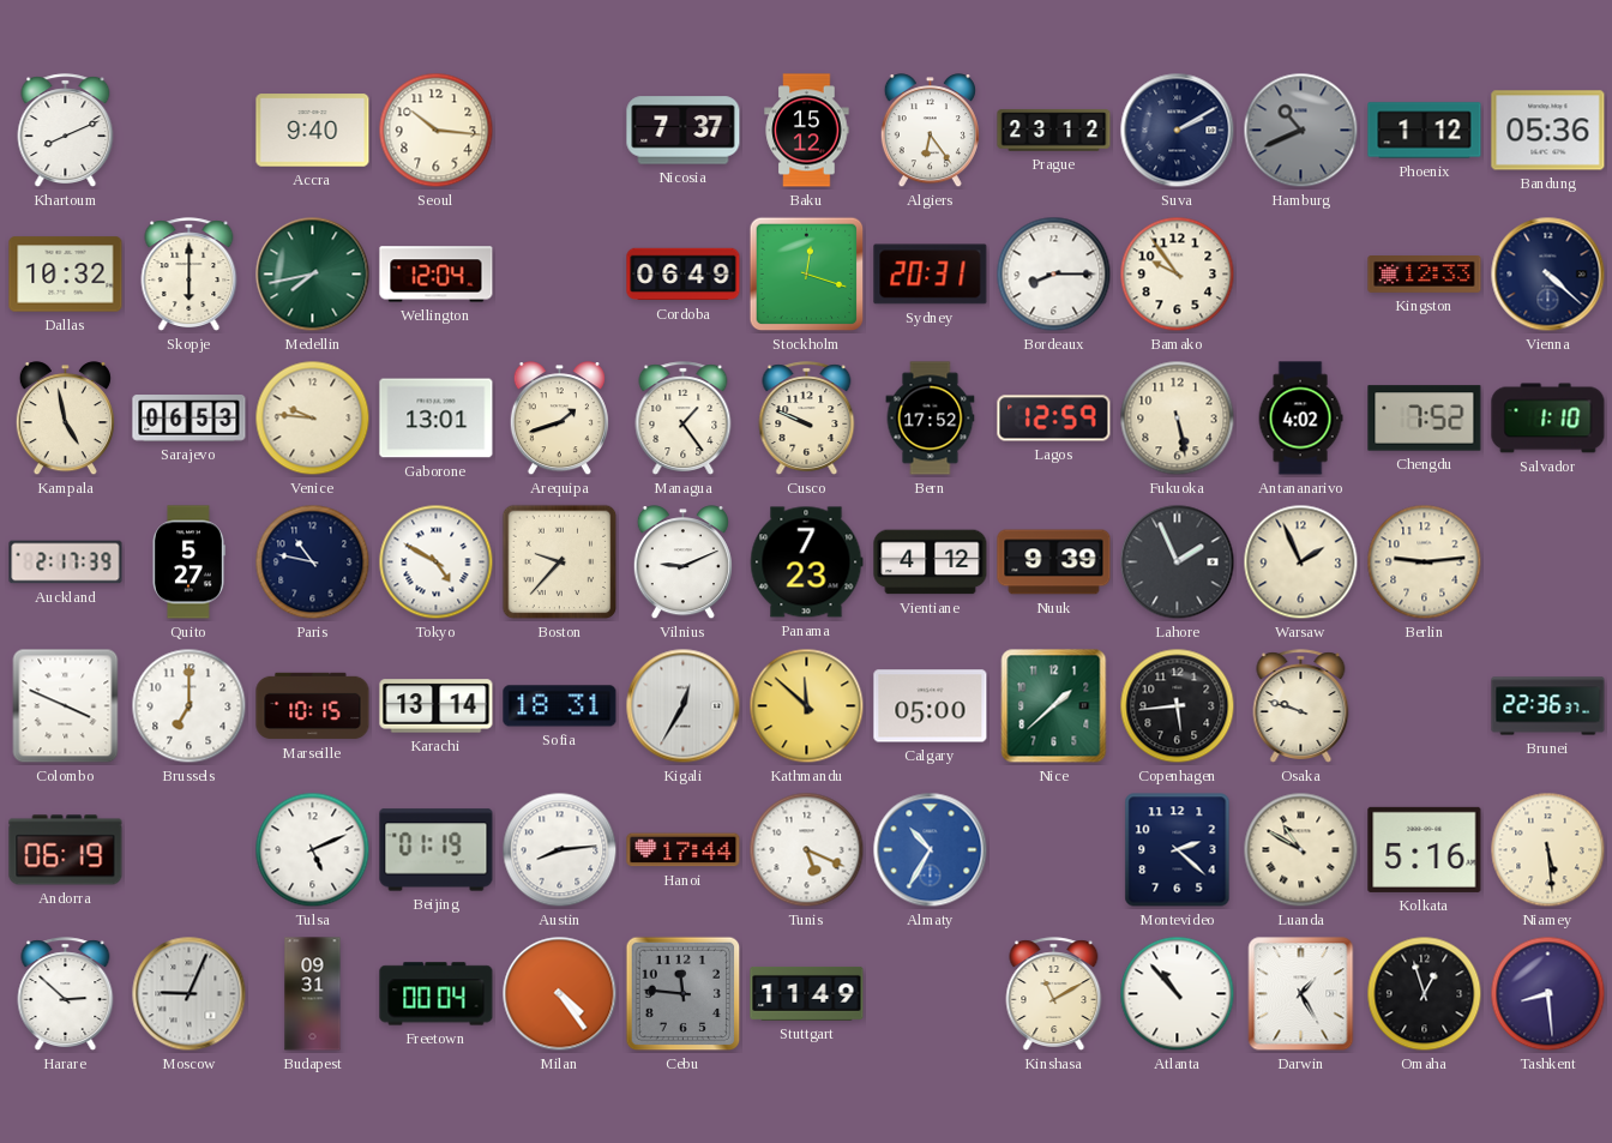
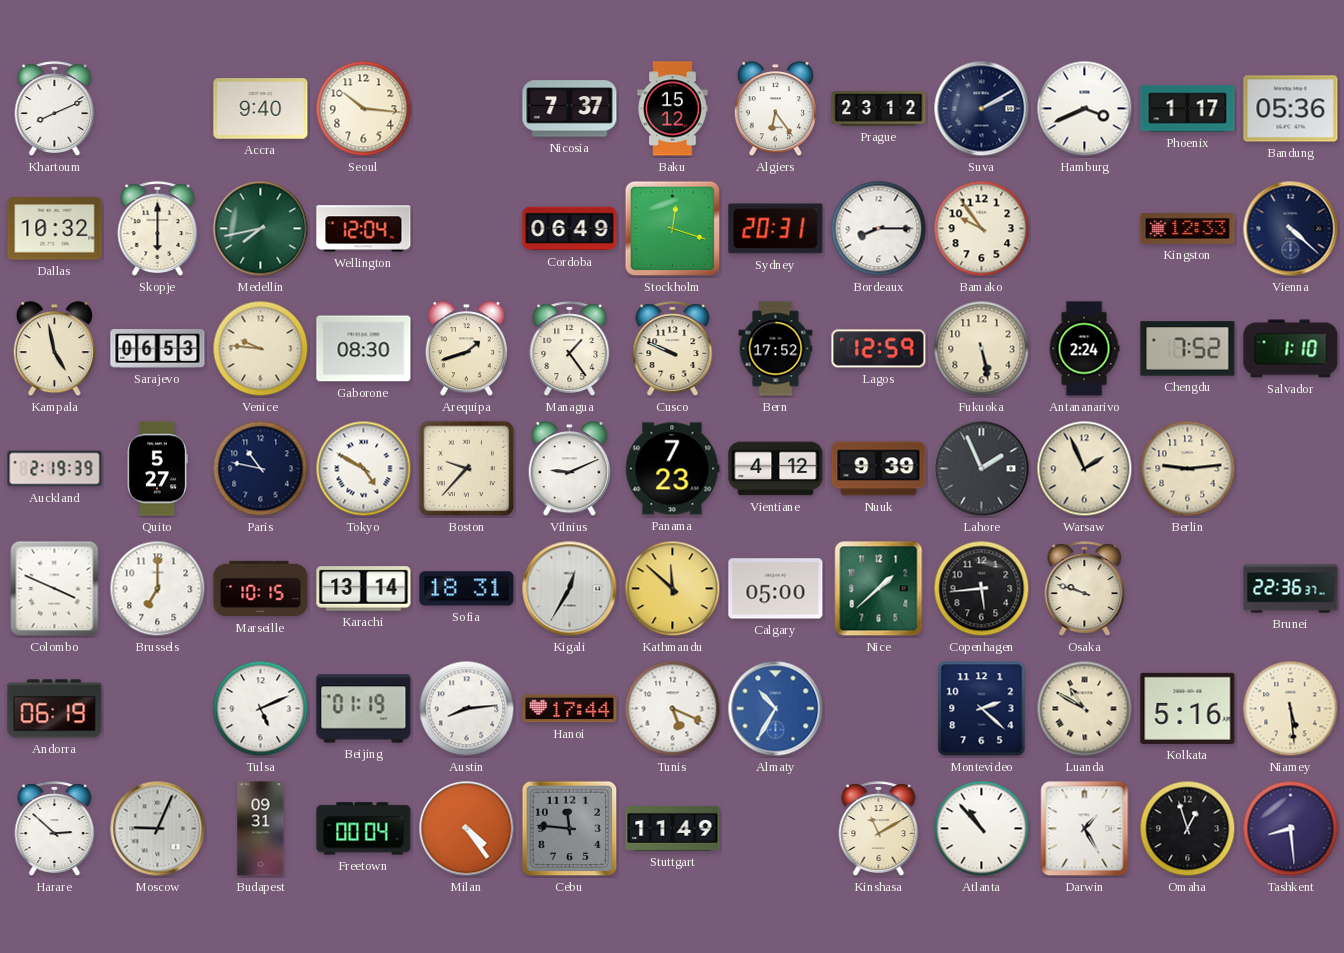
Hamburg: 10:41 -> 3:41 (1085, 109)
Hamburg dial: grey -> white (1085, 109)
Phoenix: 1:12 -> 1:17 (1188, 109)
Gaborone: 13:01 -> 08:30 (364, 349)
Antananarivo: 4:02 -> 2:24 (1084, 349)
Auckland: 2:17 -> 2:19 (55, 469)
